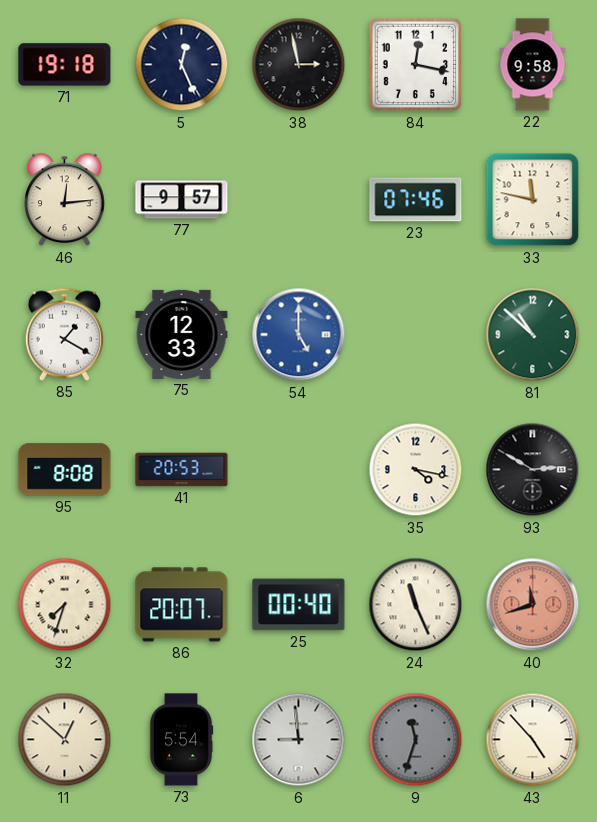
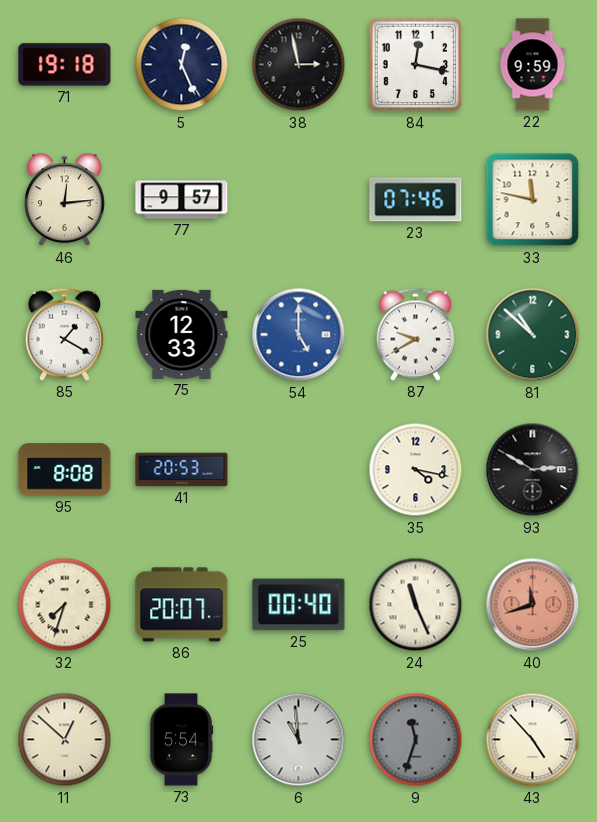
22: 9:58 -> 9:59 (533, 65)
87: none -> 9:40 (415, 334)
6: 8:59 -> 10:59 (299, 740)
